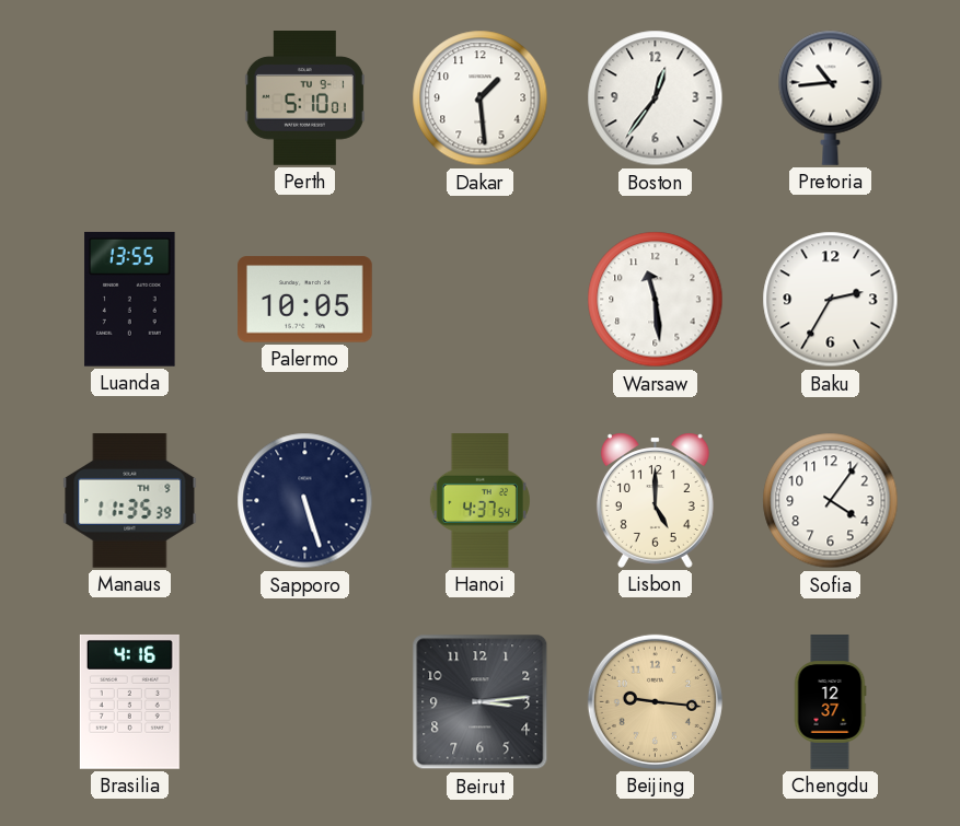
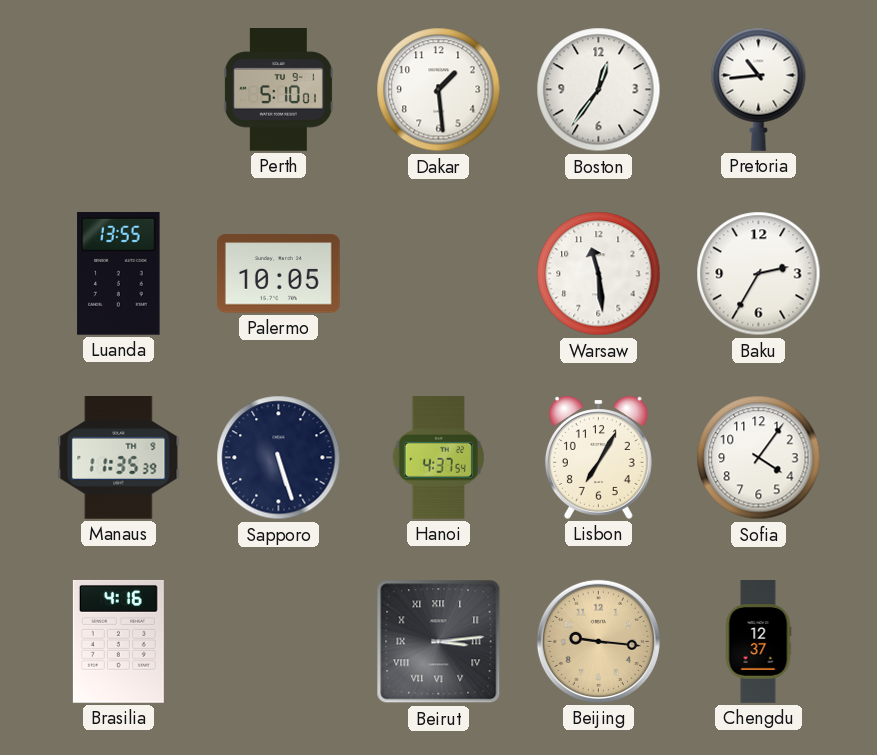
Lisbon: 5:00 -> 7:05 (598, 457)
Beirut numerals: Arabic -> Roman (439, 642)
